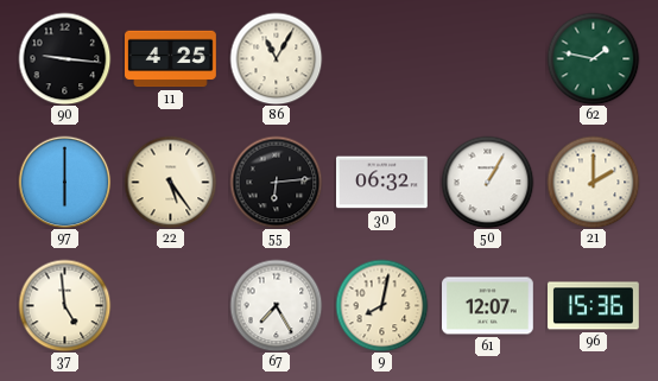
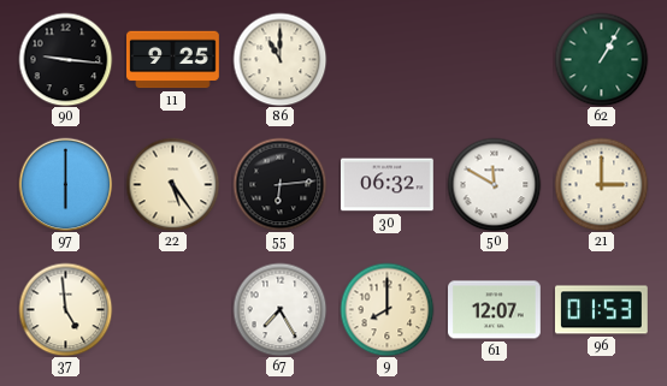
11: 4:25 -> 9:25 (173, 60)
86: 11:05 -> 11:00 (279, 59)
62: 1:47 -> 1:05 (601, 59)
50: 1:05 -> 11:50 (494, 184)
21: 2:00 -> 3:00 (601, 184)
9: 8:02 -> 8:00 (386, 309)
96: 15:36 -> 01:53 (602, 310)
